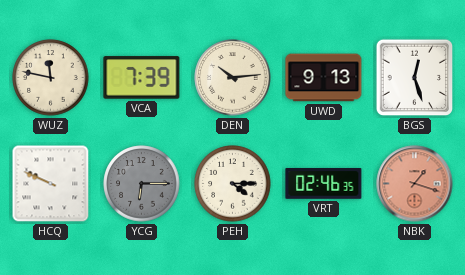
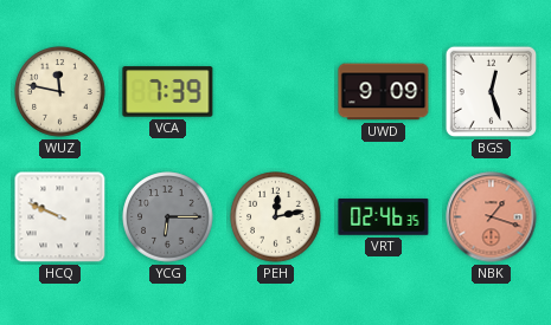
DEN: 10:14 -> none (233, 78)
UWD: 9:13 -> 9:09 (384, 92)
PEH: 4:15 -> 12:13 (276, 217)
